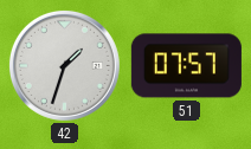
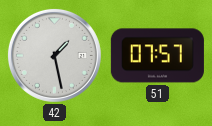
42: 1:33 -> 1:28 (54, 55)
